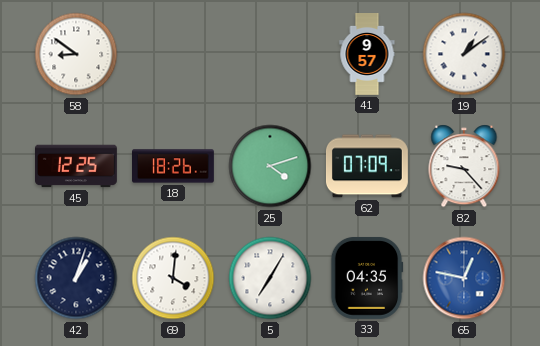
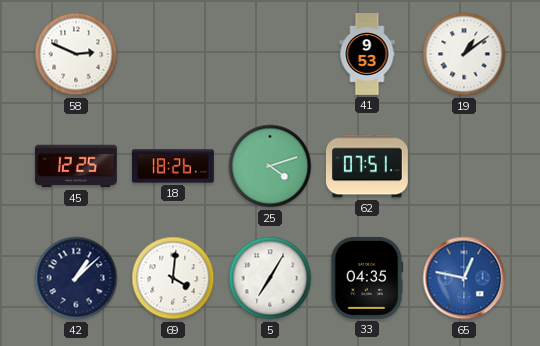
58: 8:51 -> 2:49 (76, 54)
41: 9:57 -> 9:53 (367, 55)
62: 07:09 -> 07:51 (367, 166)
82: 9:23 -> none (464, 166)
42: 1:03 -> 1:08 (76, 278)
